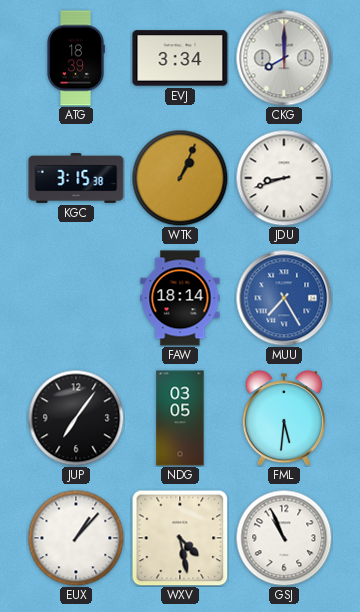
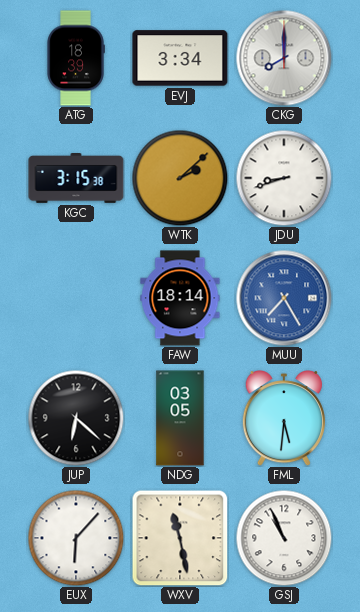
WTK: 1:04 -> 2:08 (180, 178)
JUP: 7:06 -> 6:22 (76, 418)
EUX: 1:07 -> 6:07 (76, 538)
WXV: 4:28 -> 11:28 (180, 538)
